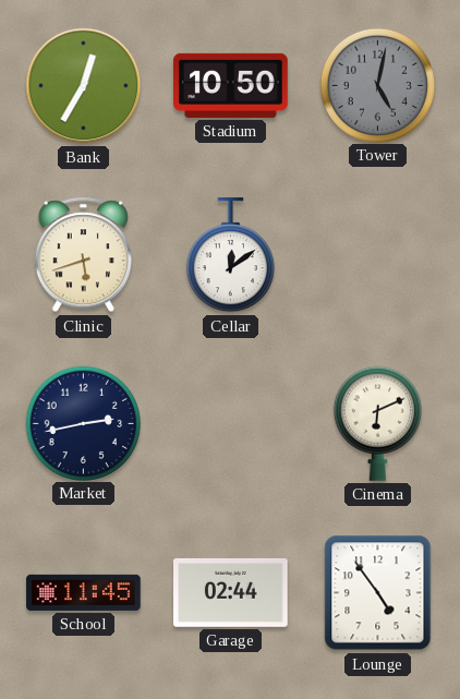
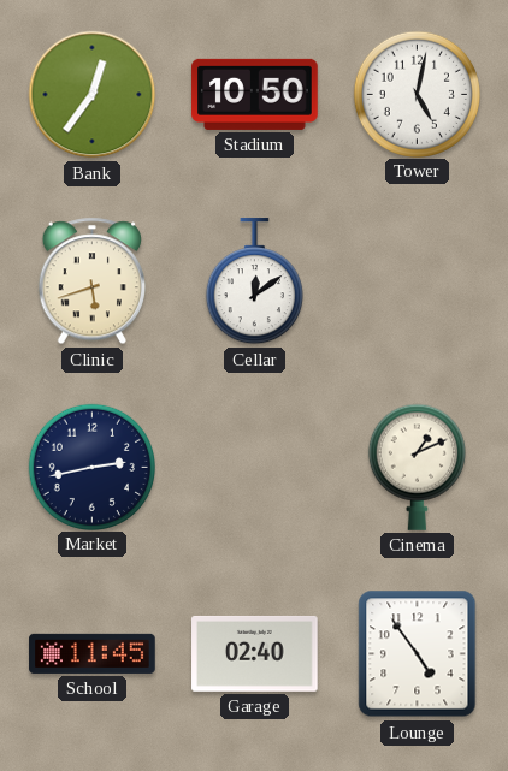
Bank: 12:35 -> 12:36 (93, 95)
Tower dial: grey -> white (417, 94)
Cinema: 6:11 -> 1:11 (417, 467)
Garage: 02:44 -> 02:40 (255, 653)
